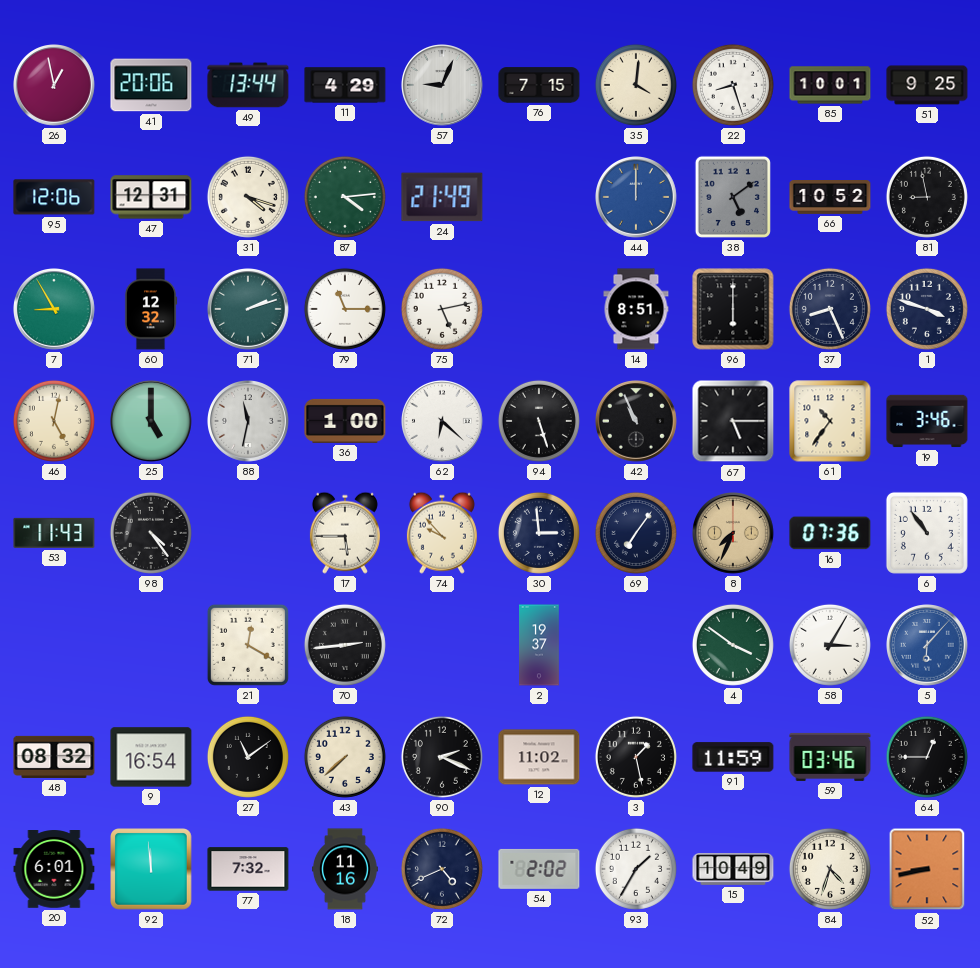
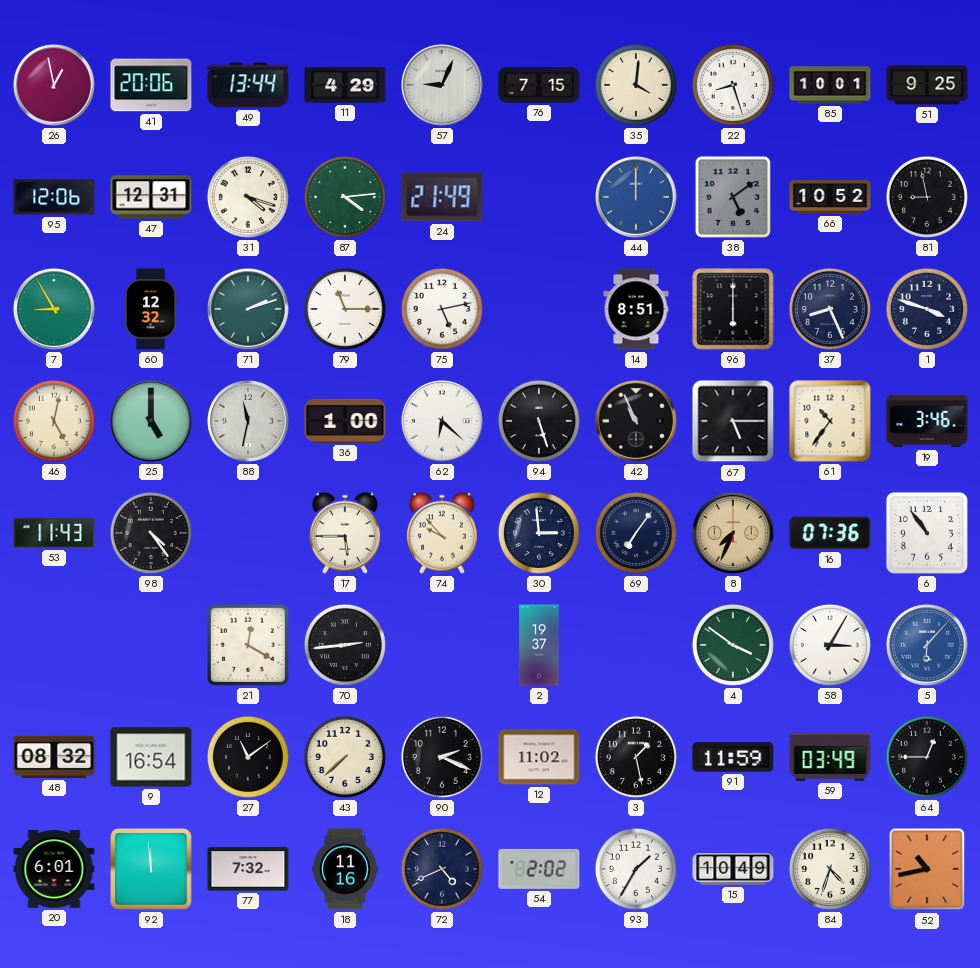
59: 03:46 -> 03:49 (830, 757)
52: 8:43 -> 10:43 (927, 869)
